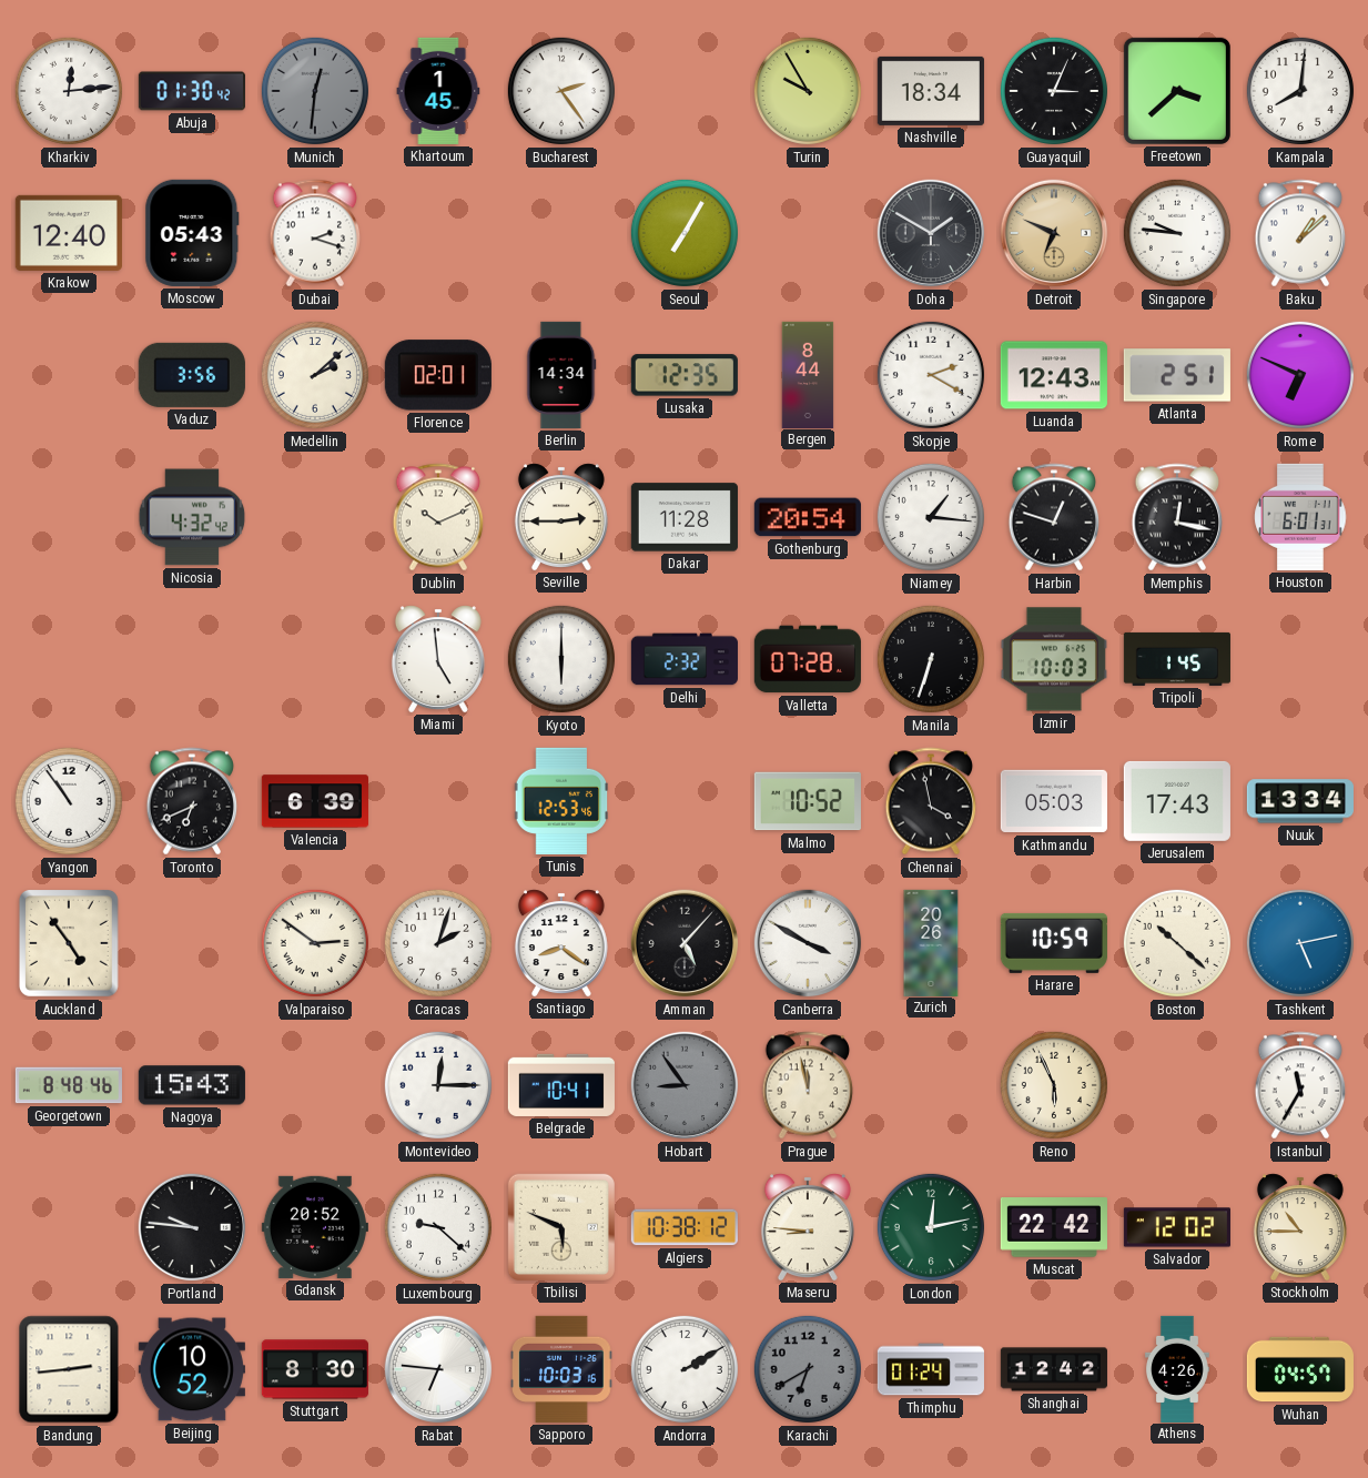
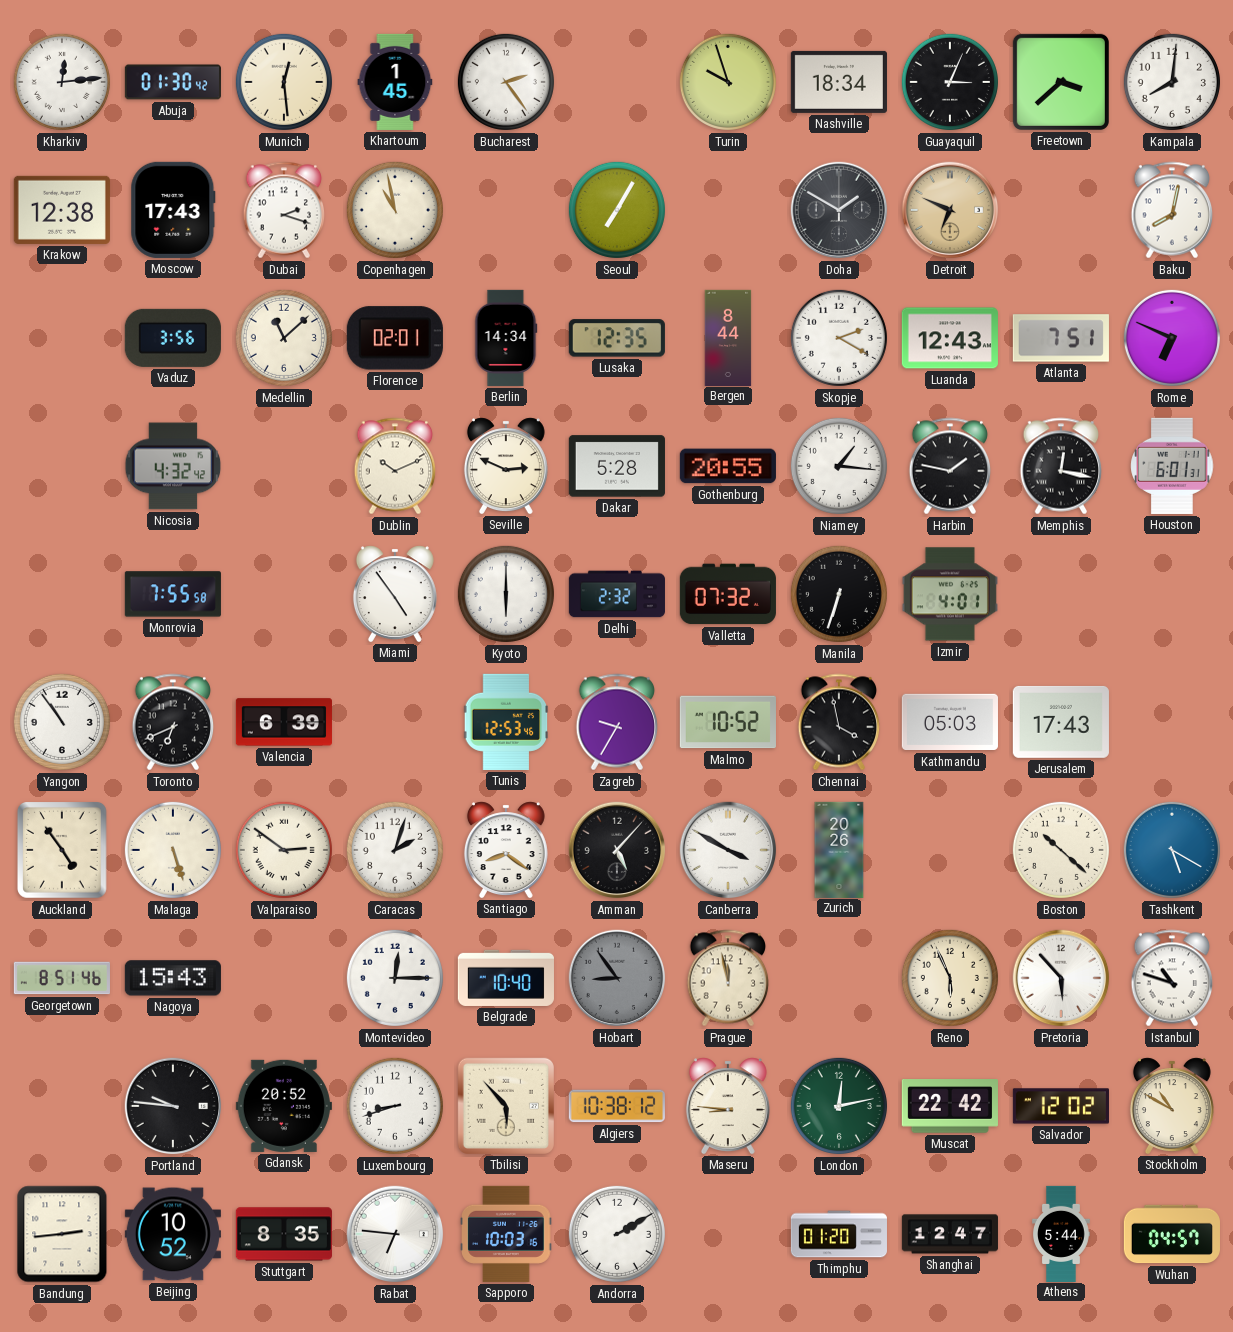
Munich: 12:31 -> 12:29 (284, 82)
Munich dial: grey -> cream (284, 82)
Turin: 9:55 -> 9:57 (728, 82)
Krakow: 12:40 -> 12:38 (62, 210)
Moscow: 05:43 -> 17:43 (173, 210)
Copenhagen: none -> 10:58 (395, 210)
Singapore: 9:46 -> none (1177, 233)
Baku: 1:08 -> 8:02 (1172, 210)
Medellin: 2:08 -> 11:08 (284, 338)
Atlanta: 2:51 -> 7:51 (1061, 338)
Seville: 2:45 -> 2:49 (506, 466)
Dakar: 11:28 -> 5:28 (617, 466)
Gothenburg: 20:54 -> 20:55 (728, 466)
Harbin: 12:48 -> 1:47 (950, 466)
Monrovia: none -> 7:55 (173, 594)
Miami: 4:59 -> 4:54 (395, 594)
Valletta: 07:28 -> 07:32 (728, 594)
Izmir: 10:03 -> 4:01 (950, 594)
Tripoli: 1:45 -> none (1177, 659)
Zagreb: none -> 9:35 (617, 722)
Nuuk: 13:34 -> none (1300, 801)
Malaga: none -> 5:27 (173, 850)
Harare: 10:59 -> none (1054, 943)
Tashkent: 5:13 -> 5:20 (1172, 850)
Georgetown: 8:48 -> 8:51 (61, 978)
Belgrade: 10:41 -> 10:40 (506, 978)
Pretoria: none -> 5:53 (1061, 978)
Istanbul: 11:35 -> 10:48 (1172, 978)
Luxembourg: 9:22 -> 8:42 (395, 1106)
Tbilisi: 5:49 -> 5:53 (506, 1106)
Stockholm: 10:45 -> 10:50 (1172, 1106)
Stuttgart: 8:30 -> 8:35 (284, 1234)
Karachi: 6:40 -> none (808, 1369)
Thimphu: 01:24 -> 01:20 (839, 1234)
Shanghai: 12:42 -> 12:47 (950, 1234)
Athens: 4:26 -> 5:44 (1062, 1233)
